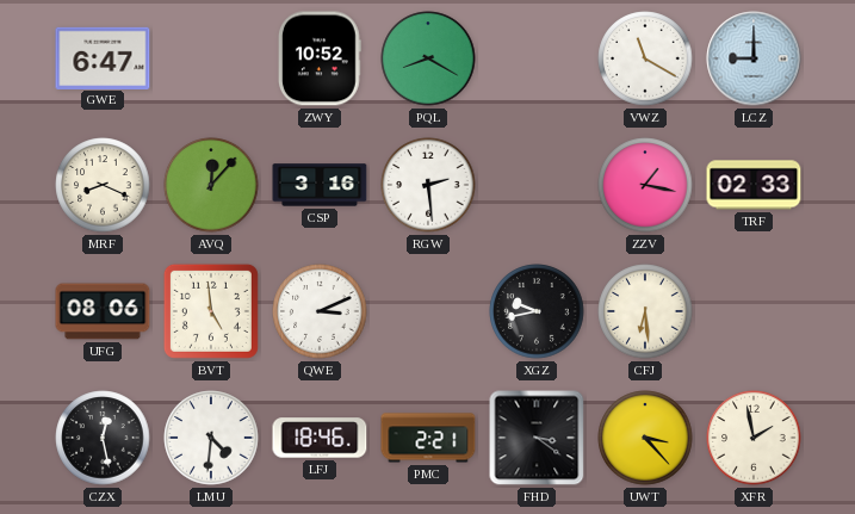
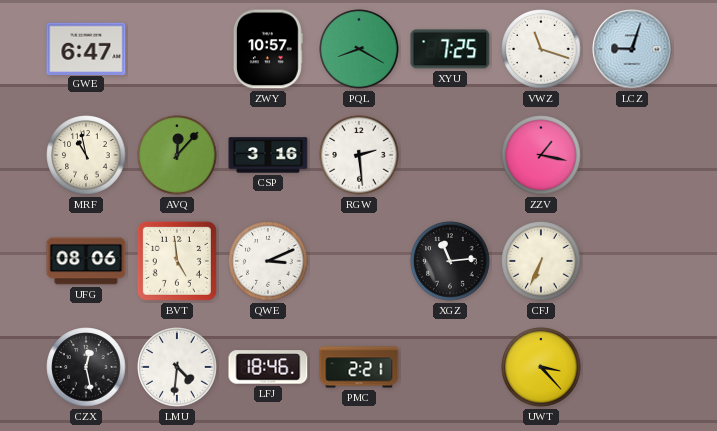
ZWY: 10:52 -> 10:57 (268, 49)
XYU: none -> 7:25 (450, 49)
VWZ: 11:20 -> 11:18 (541, 49)
LCZ: 9:00 -> 9:03 (632, 49)
MRF: 8:19 -> 10:58 (86, 155)
TRF: 02:33 -> none (754, 185)
XGZ: 9:43 -> 11:14 (450, 261)
CFJ: 6:29 -> 6:34 (541, 261)
FHD: 3:21 -> none (537, 438)
XFR: 1:58 -> none (754, 438)
